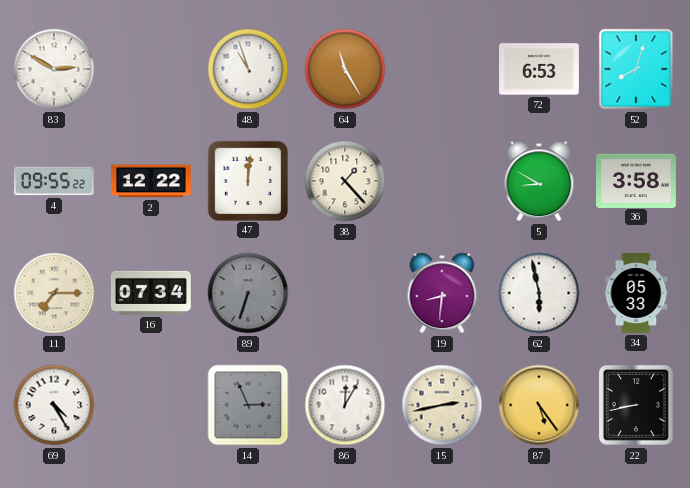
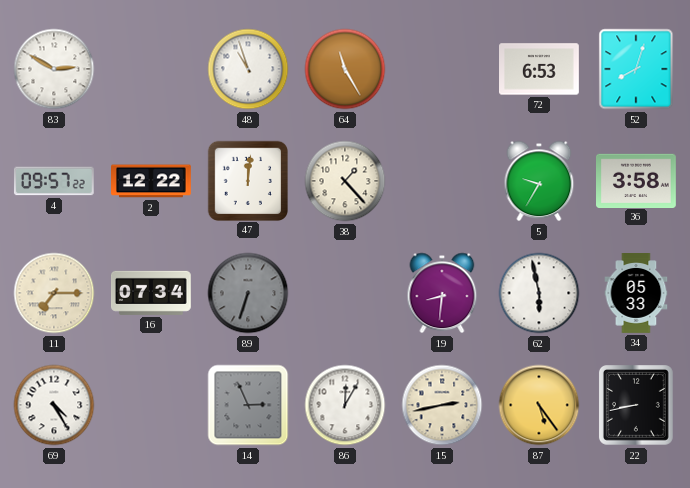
4: 09:55 -> 09:57 (54, 181)
5: 8:50 -> 9:35 (539, 181)
